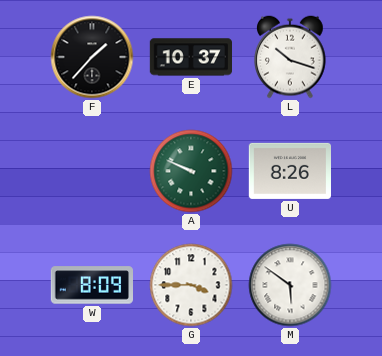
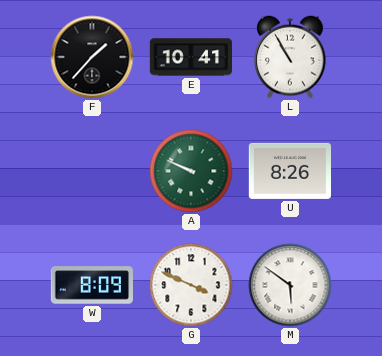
E: 10:37 -> 10:41 (190, 57)
L: 10:18 -> 10:55 (290, 57)
G: 3:45 -> 3:49 (191, 285)
